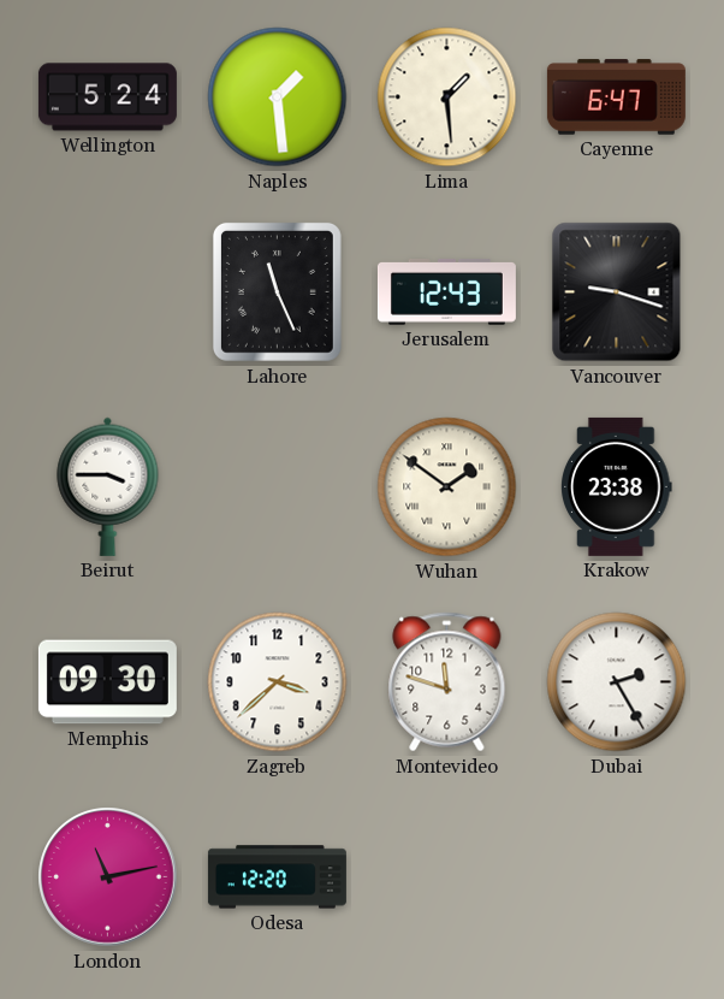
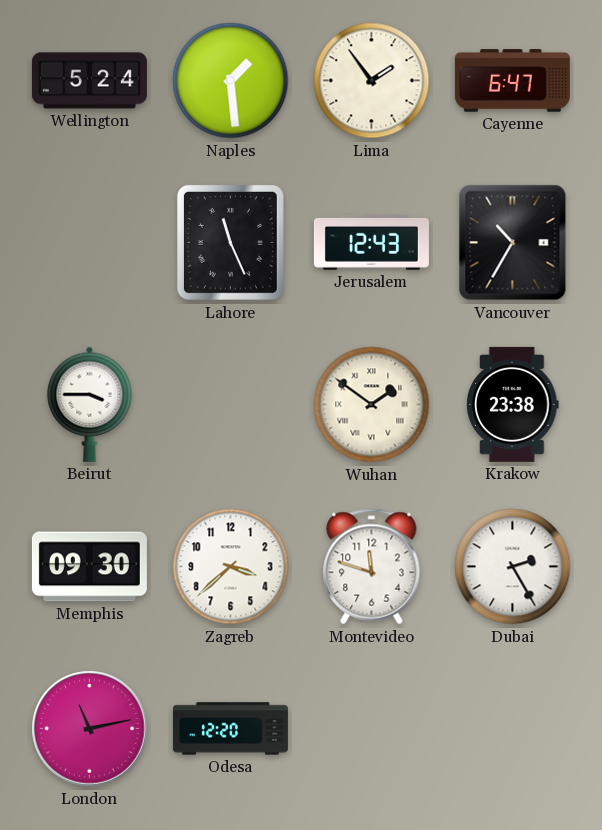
Lima: 1:29 -> 1:54 (372, 81)
Vancouver: 9:18 -> 10:35 (513, 243)
